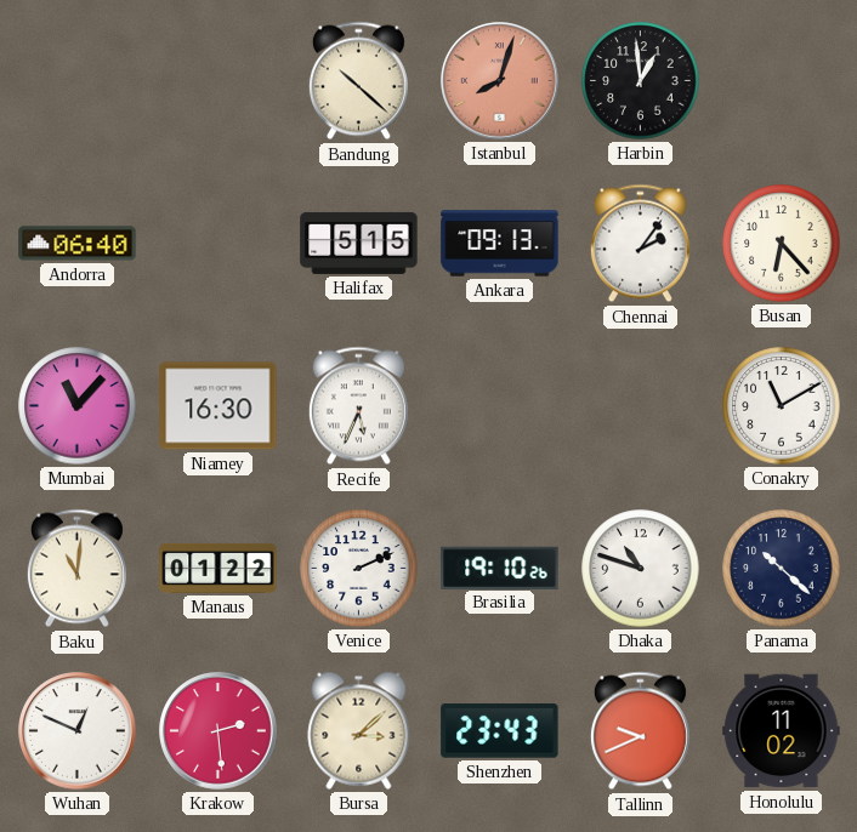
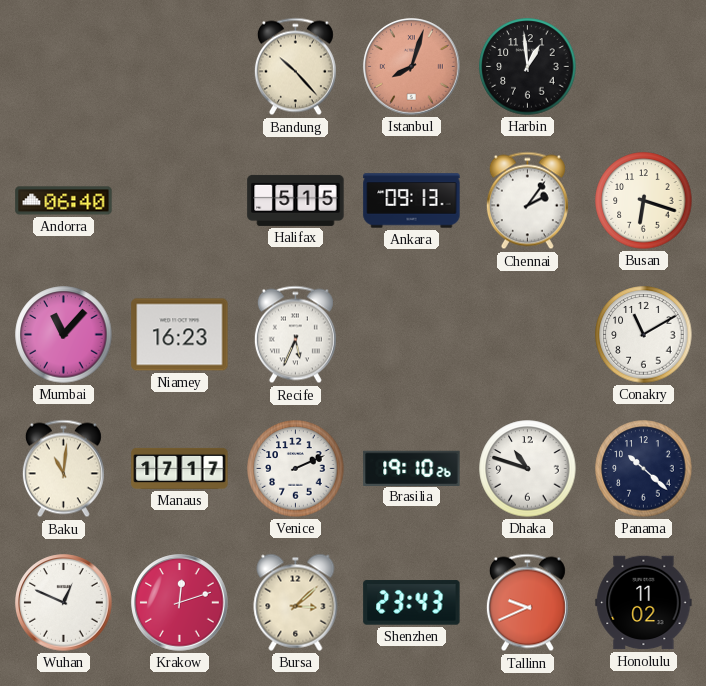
Bandung: 10:22 -> 10:23 (295, 67)
Busan: 6:23 -> 6:18 (644, 201)
Niamey: 16:30 -> 16:23 (180, 335)
Manaus: 01:22 -> 17:17 (180, 468)
Krakow: 2:29 -> 12:12 (180, 603)
